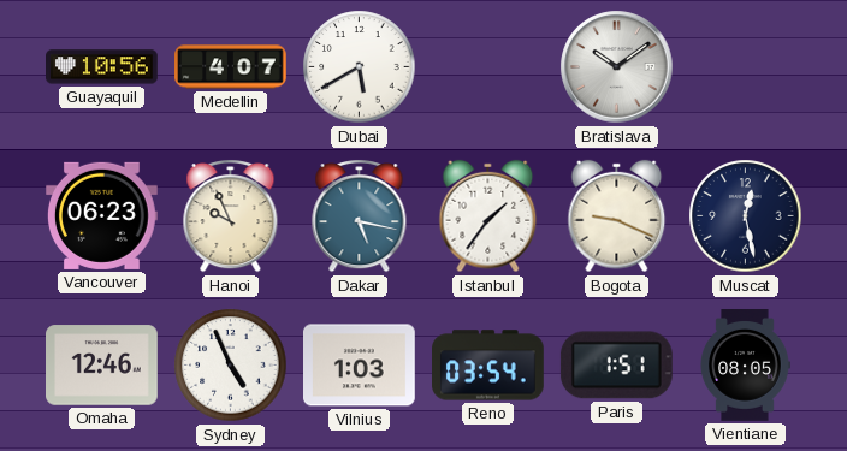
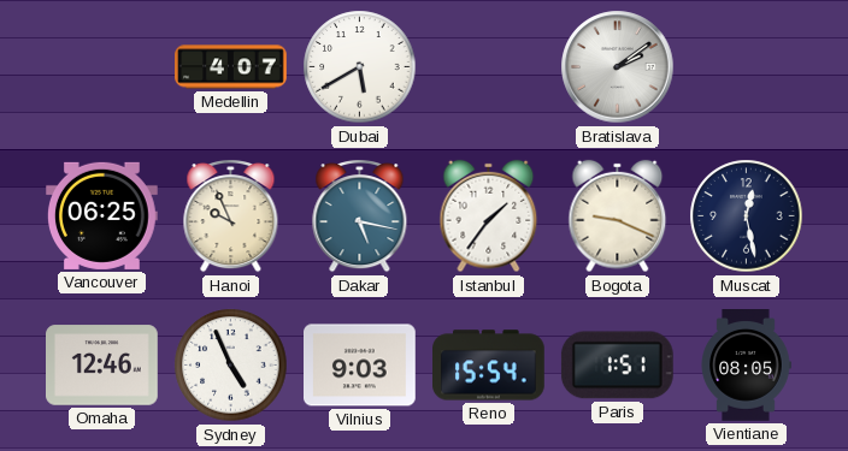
Guayaquil: 10:56 -> none (102, 67)
Bratislava: 10:09 -> 2:09 (618, 67)
Vancouver: 06:23 -> 06:25 (102, 215)
Vilnius: 1:03 -> 9:03 (360, 366)
Reno: 03:54 -> 15:54 (489, 366)
